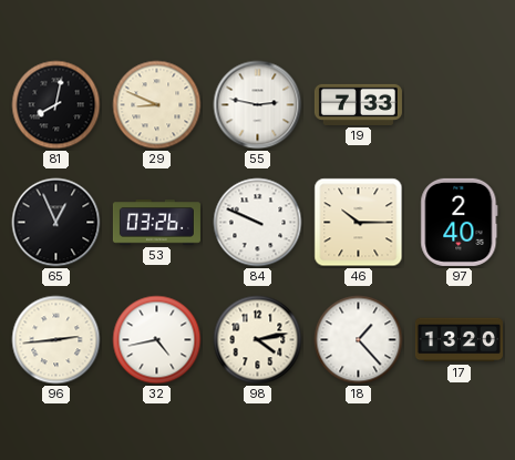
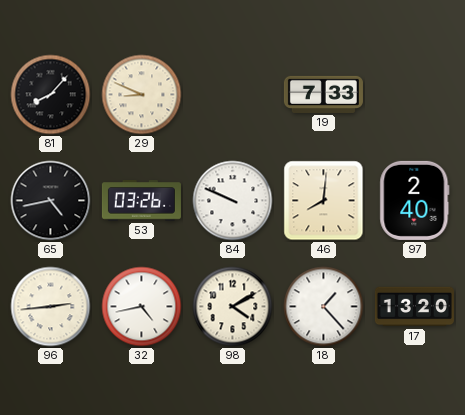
81: 8:02 -> 8:07 (51, 95)
55: 2:47 -> none (258, 105)
65: 12:56 -> 4:43 (51, 201)
46: 10:15 -> 8:01 (324, 201)
98: 4:13 -> 4:10 (233, 307)
